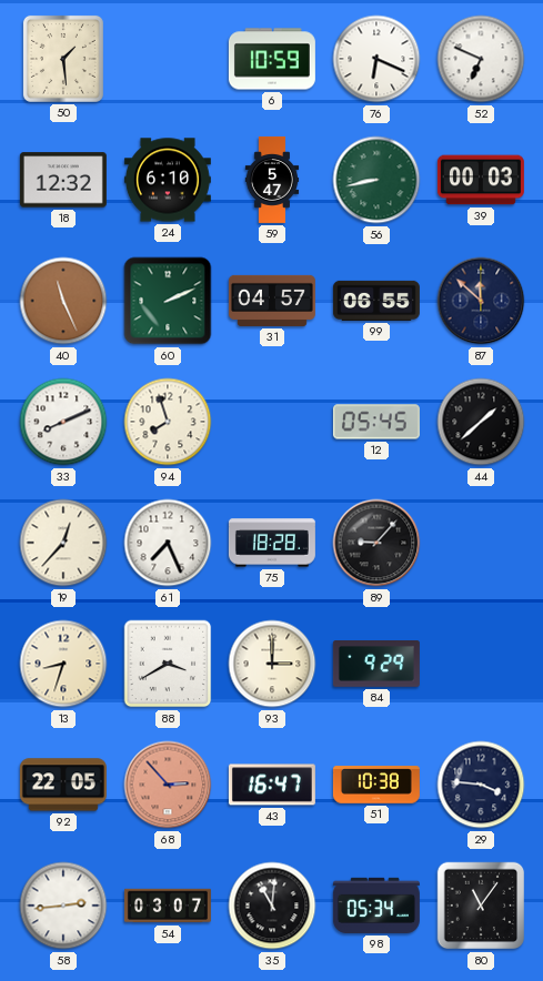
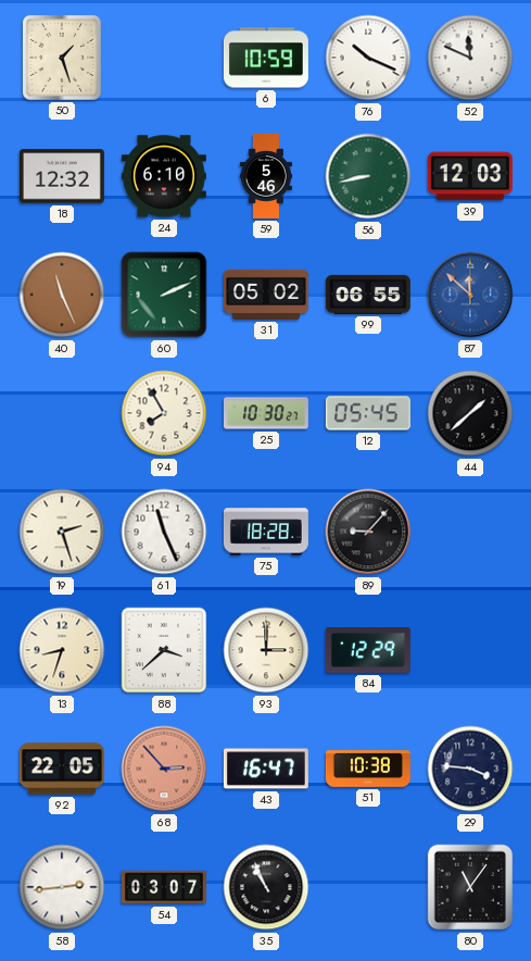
50: 1:29 -> 1:27 (62, 58)
76: 6:19 -> 10:19 (368, 58)
52: 6:49 -> 11:49 (470, 58)
59: 5:47 -> 5:46 (266, 176)
39: 00:03 -> 12:03 (470, 176)
31: 04:57 -> 05:02 (266, 295)
87 dial: navy -> blue (470, 295)
33: 8:11 -> none (63, 422)
94: 7:57 -> 7:55 (164, 413)
25: none -> 10:30 (266, 413)
19: 12:37 -> 2:27 (62, 532)
61: 7:26 -> 11:26 (164, 532)
88: 3:40 -> 3:38 (164, 650)
84: 9:29 -> 12:29 (368, 651)
35: 11:01 -> 10:56 (266, 887)
98: 05:34 -> none (376, 906)
